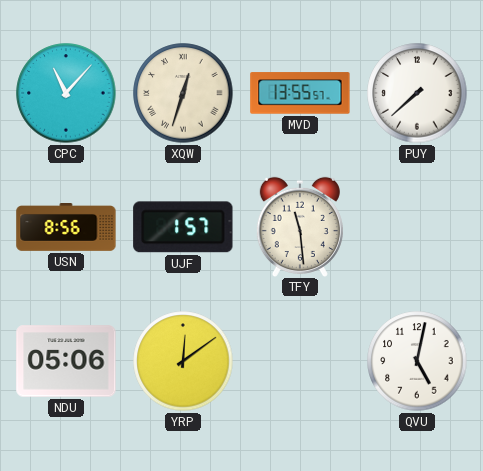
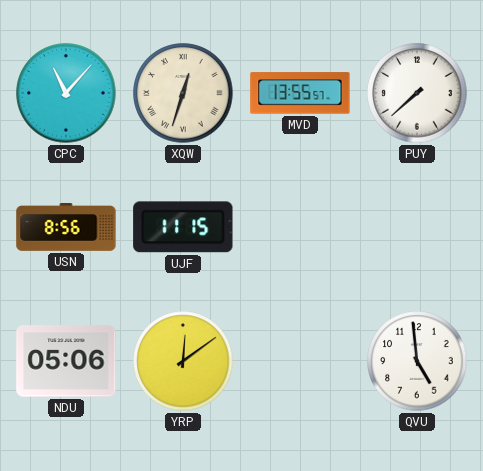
UJF: 1:57 -> 11:15 (183, 227)
TFY: 11:29 -> none (300, 226)
QVU: 5:02 -> 4:59 (417, 361)
